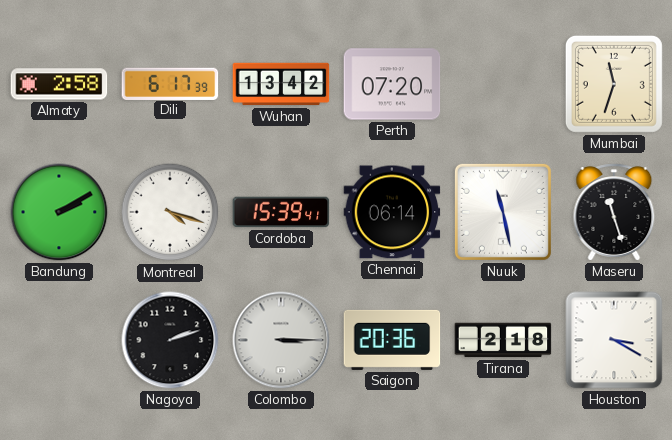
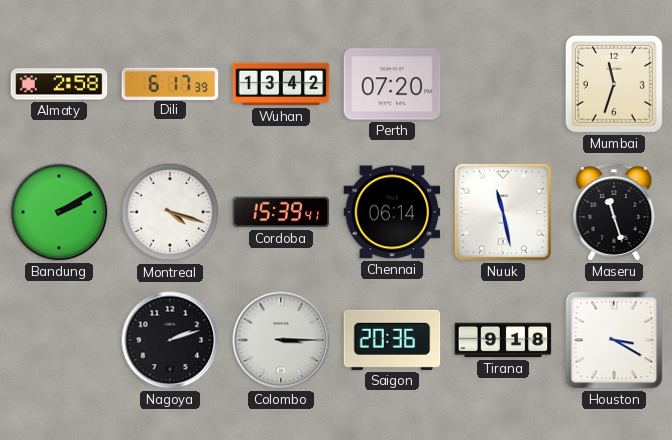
Tirana: 2:18 -> 9:18 (503, 340)
